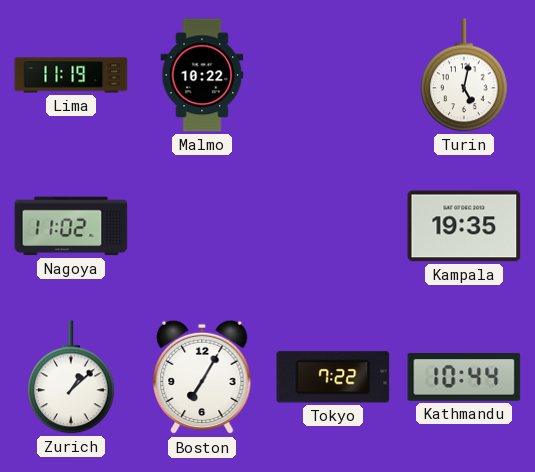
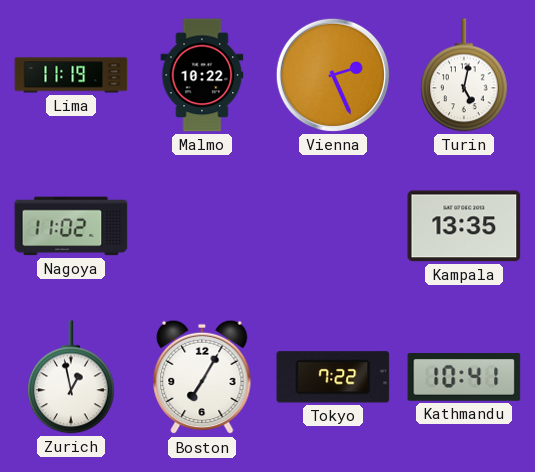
Vienna: none -> 2:26 (333, 75)
Kampala: 19:35 -> 13:35 (464, 226)
Zurich: 1:08 -> 12:58 (71, 377)
Kathmandu: 10:44 -> 10:41 (464, 377)
